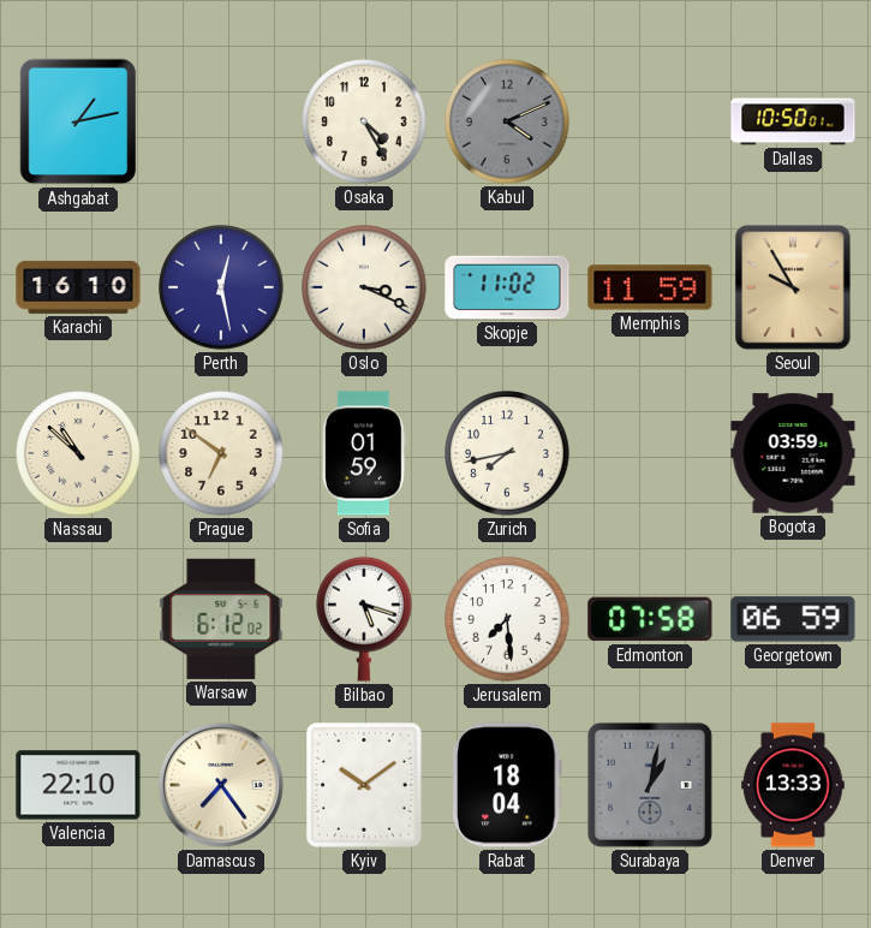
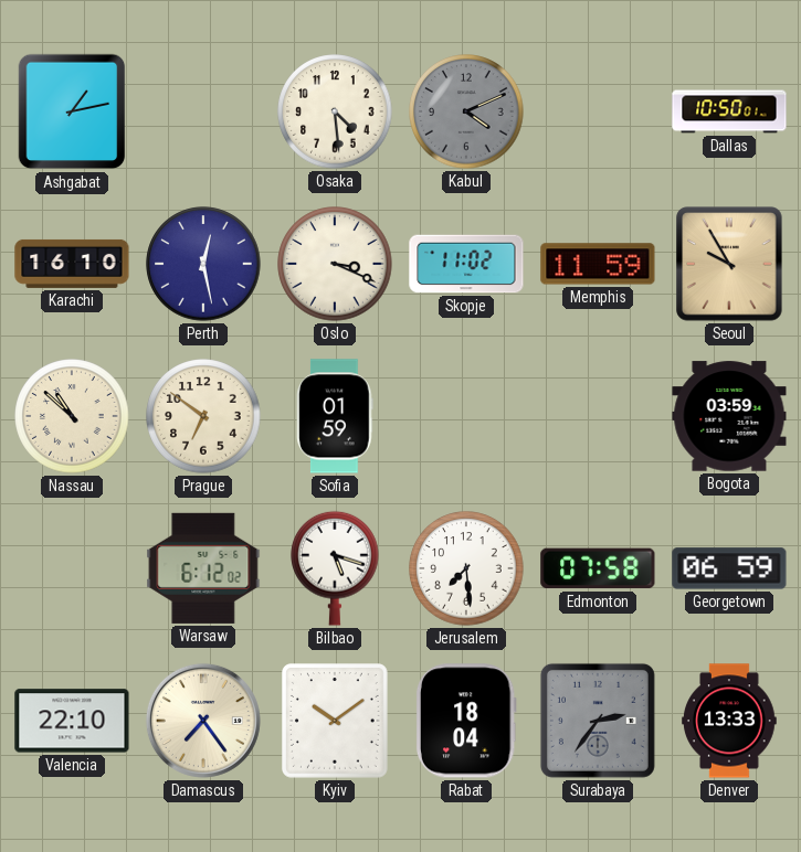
Osaka: 4:25 -> 4:29 (335, 111)
Zurich: 7:43 -> none (507, 453)
Surabaya: 1:02 -> 2:36 (598, 721)
